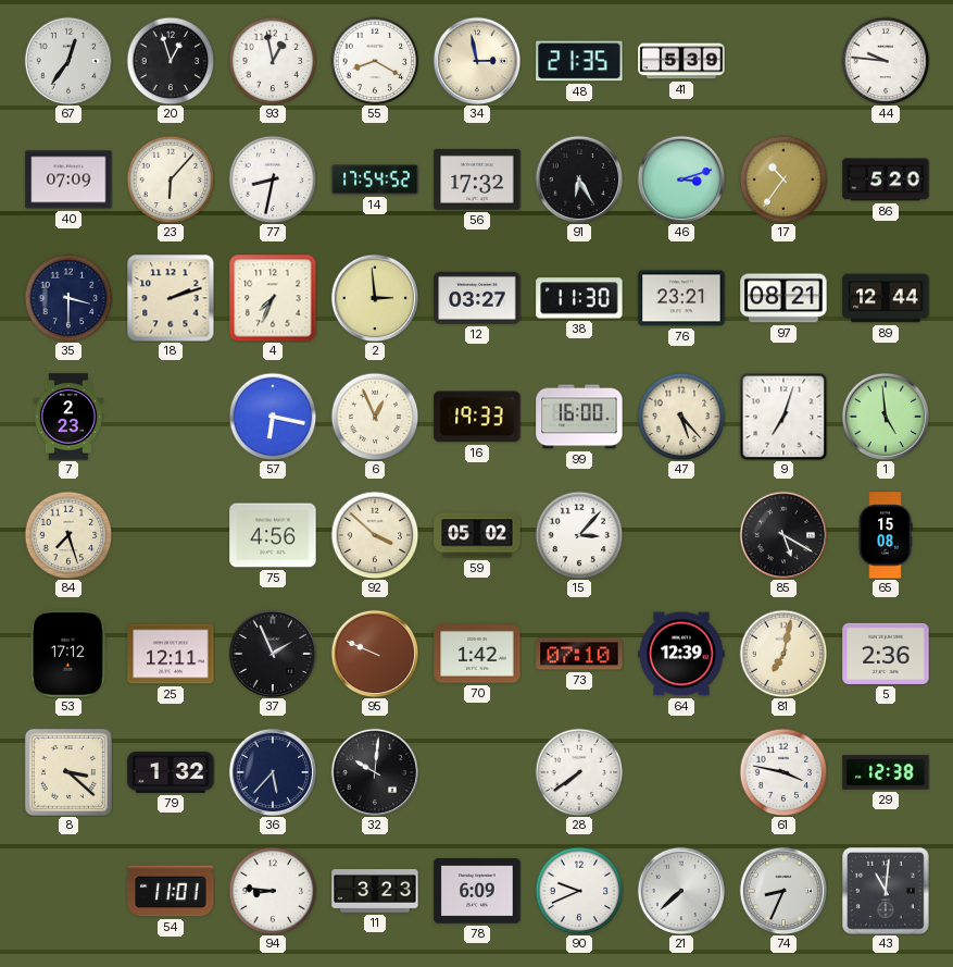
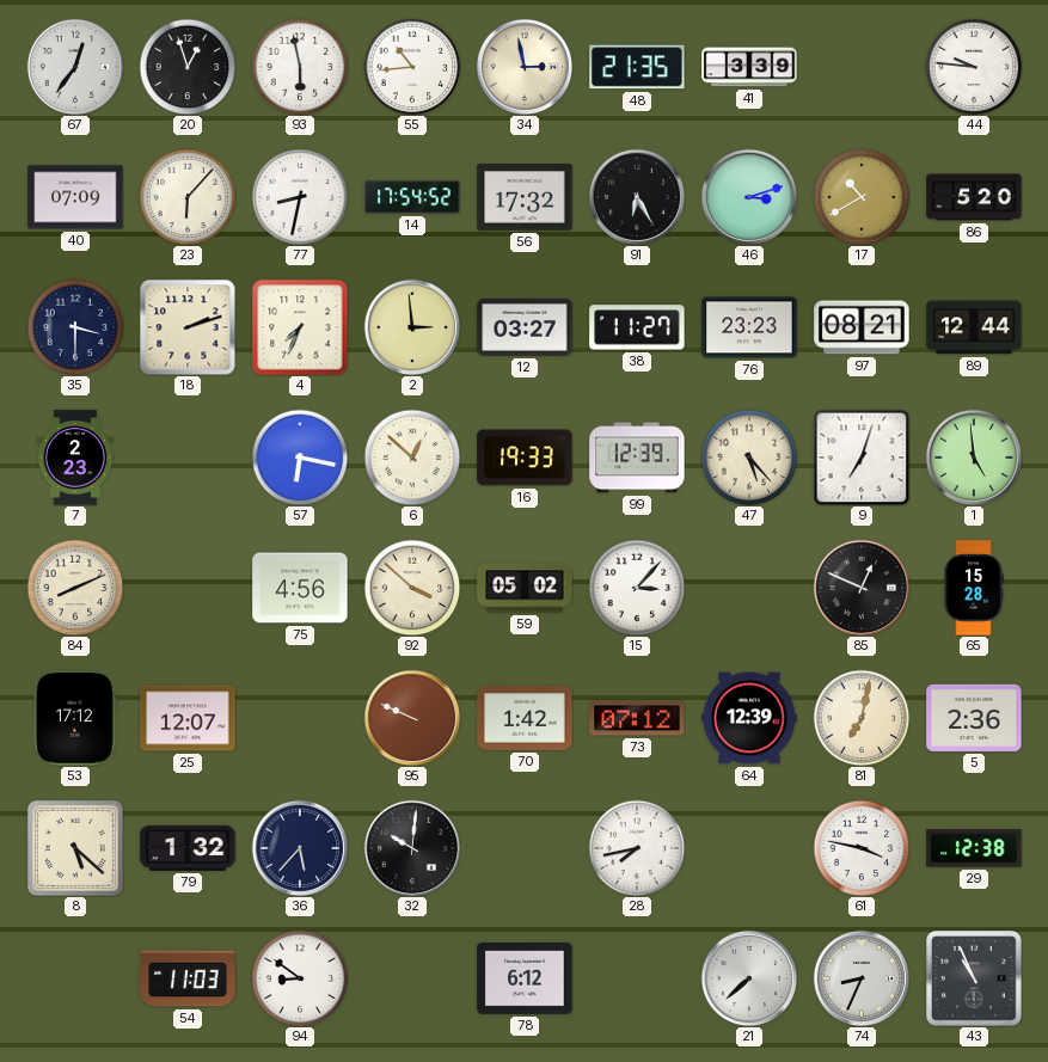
93: 12:58 -> 5:58 (300, 67)
55: 8:20 -> 10:44 (412, 67)
41: 5:39 -> 3:39 (749, 67)
17: 10:36 -> 10:40 (862, 197)
38: 11:30 -> 11:27 (637, 327)
76: 23:21 -> 23:23 (749, 327)
6: 12:56 -> 12:52 (412, 458)
99: 16:00 -> 12:39 (637, 458)
84: 7:27 -> 8:11 (75, 588)
85: 5:20 -> 12:49 (862, 588)
65: 15:08 -> 15:28 (974, 588)
25: 12:11 -> 12:07 (188, 718)
37: 1:56 -> none (273, 654)
73: 07:10 -> 07:12 (637, 718)
8: 3:22 -> 5:22 (75, 848)
28: 7:39 -> 7:43 (637, 848)
54: 11:01 -> 11:03 (188, 978)
94: 8:46 -> 8:51 (300, 978)
11: 3:23 -> none (375, 892)
78: 6:09 -> 6:12 (525, 980)
90: 9:41 -> none (579, 891)
43: 11:01 -> 10:56 (975, 980)
